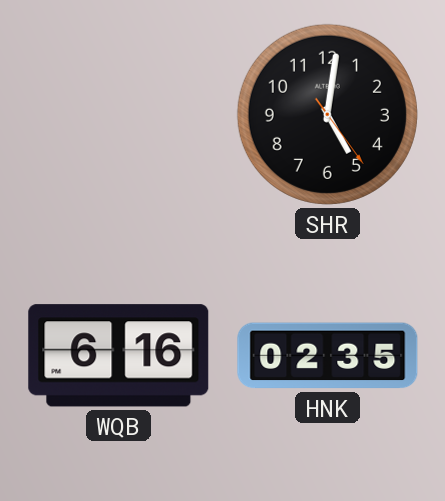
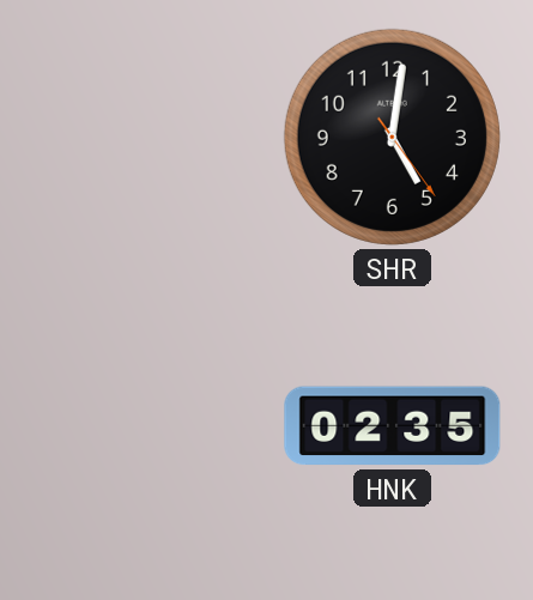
WQB: 6:16 -> none (119, 356)
